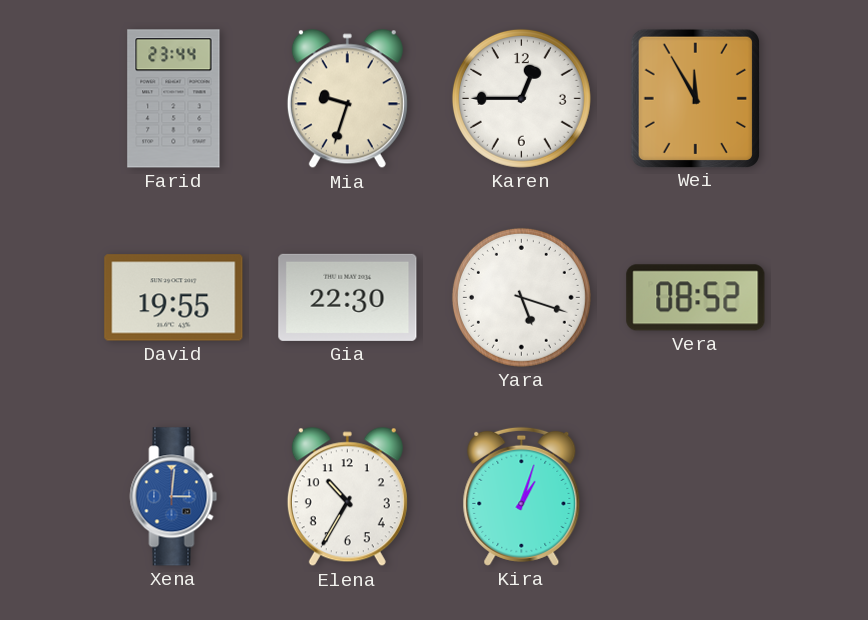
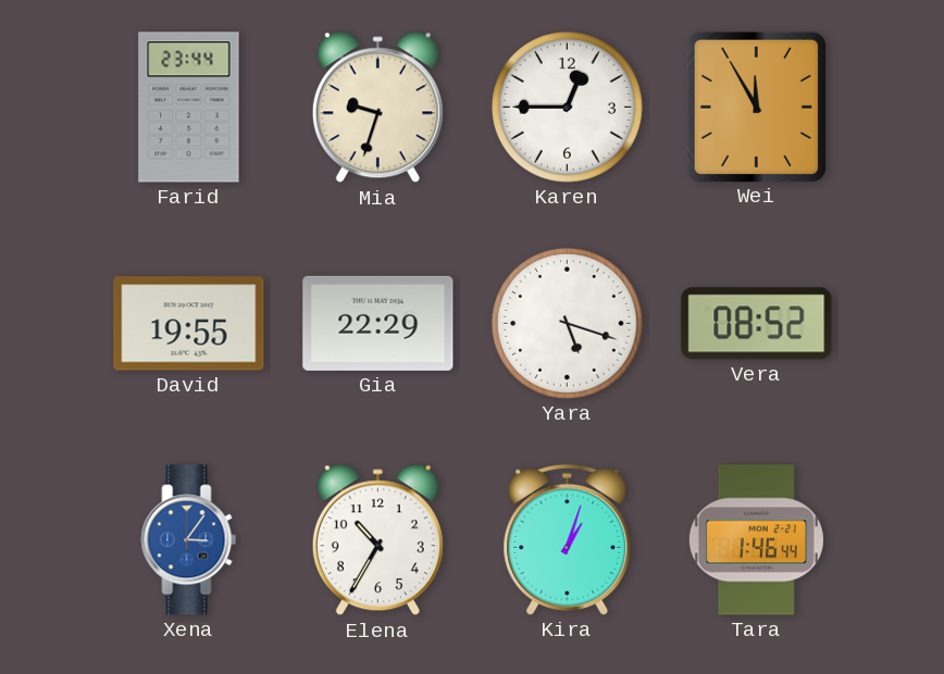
Gia: 22:30 -> 22:29 (378, 323)
Xena: 3:01 -> 3:06 (189, 540)
Tara: none -> 1:46 (756, 540)
